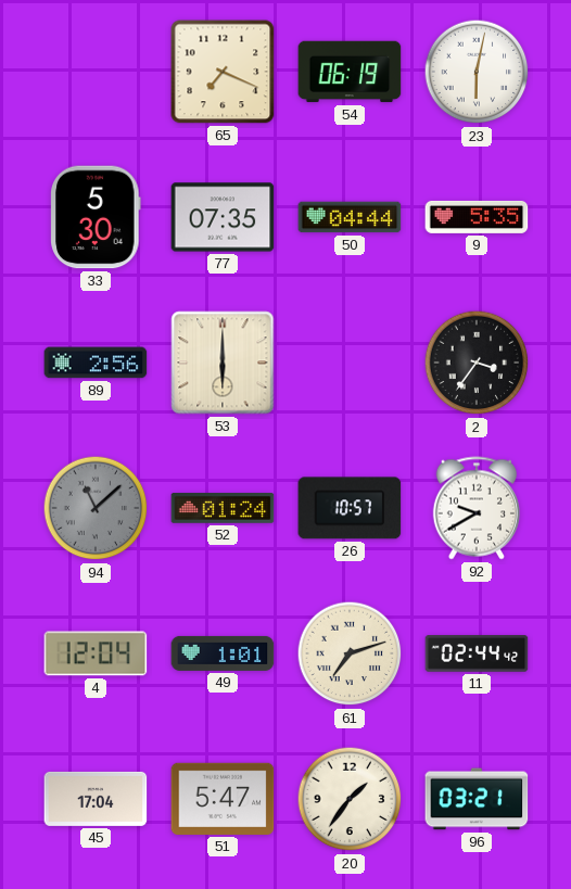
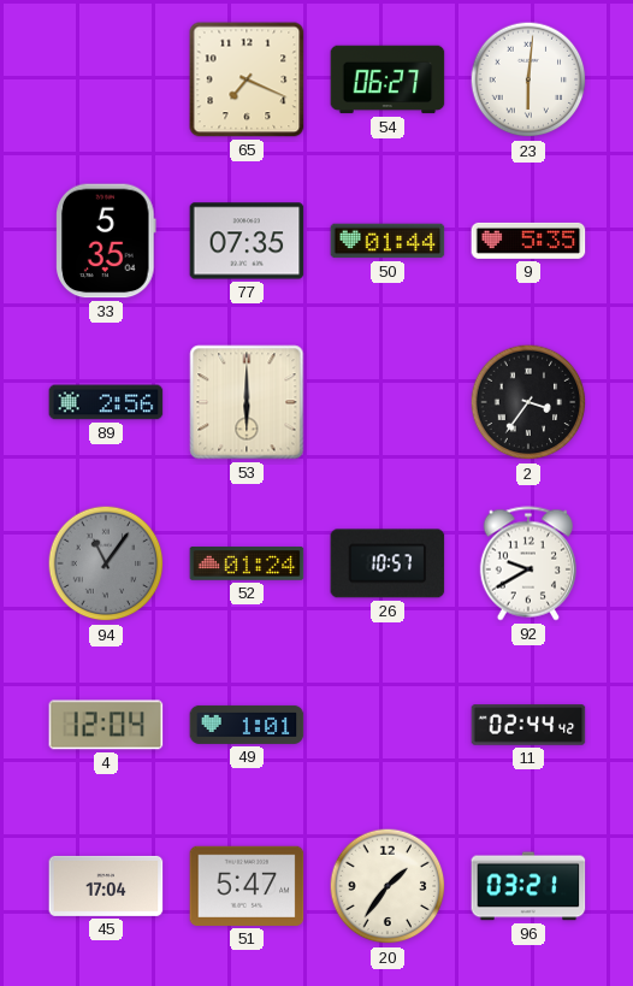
54: 06:19 -> 06:27 (388, 79)
23: 6:02 -> 6:01 (528, 79)
33: 5:30 -> 5:35 (106, 241)
50: 04:44 -> 01:44 (388, 241)
94: 11:08 -> 11:06 (106, 563)
61: 7:12 -> none (350, 653)
